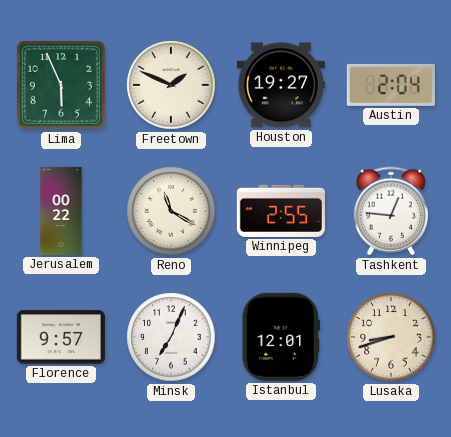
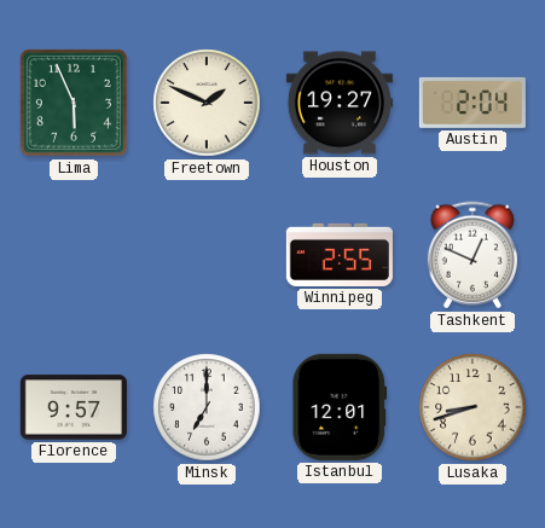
Jerusalem: 00:22 -> none (61, 211)
Reno: 11:20 -> none (171, 211)
Tashkent: 12:46 -> 12:49 (472, 255)
Minsk: 7:04 -> 7:00 (207, 407)
